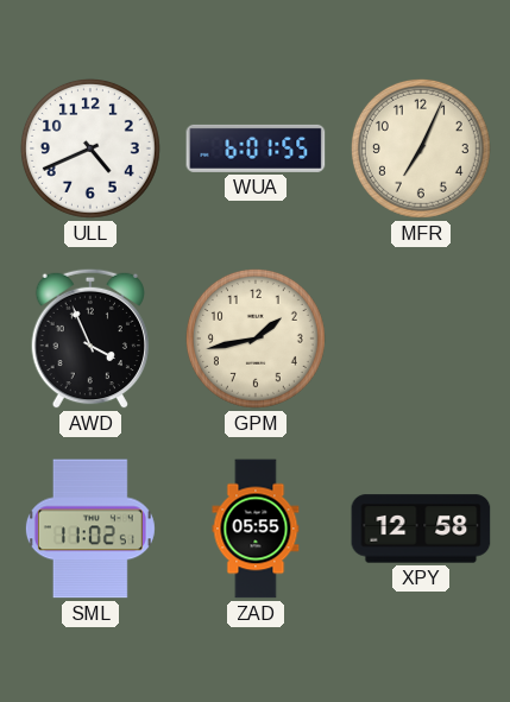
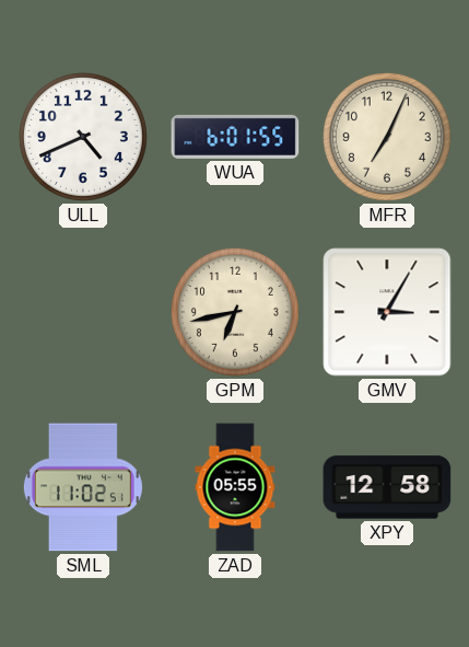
AWD: 3:56 -> none (90, 339)
GPM: 1:43 -> 6:43 (235, 312)
GMV: none -> 3:05 (387, 312)
